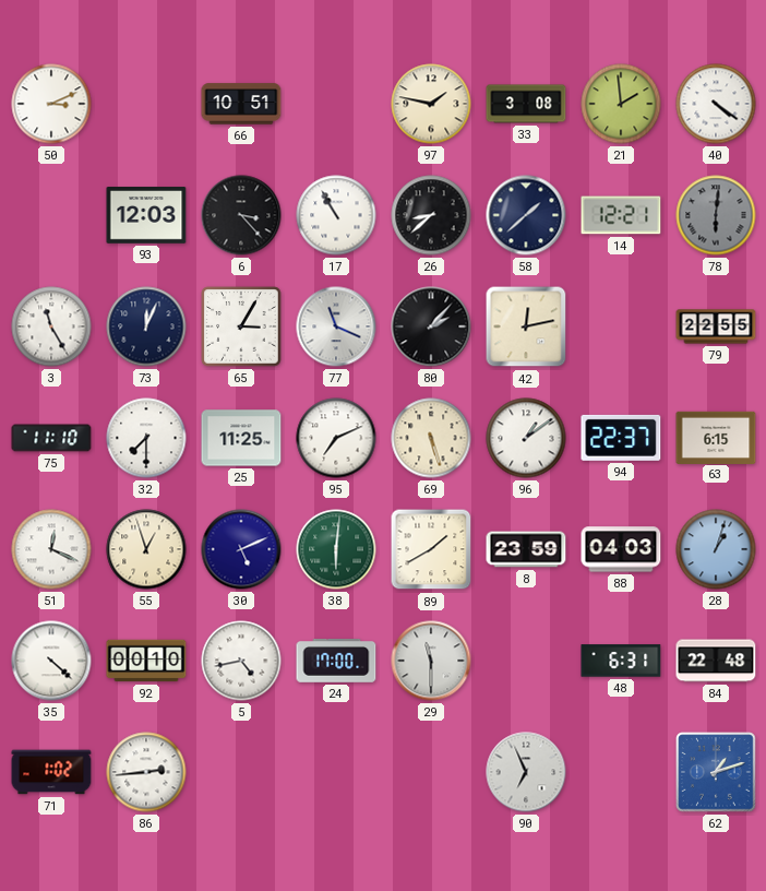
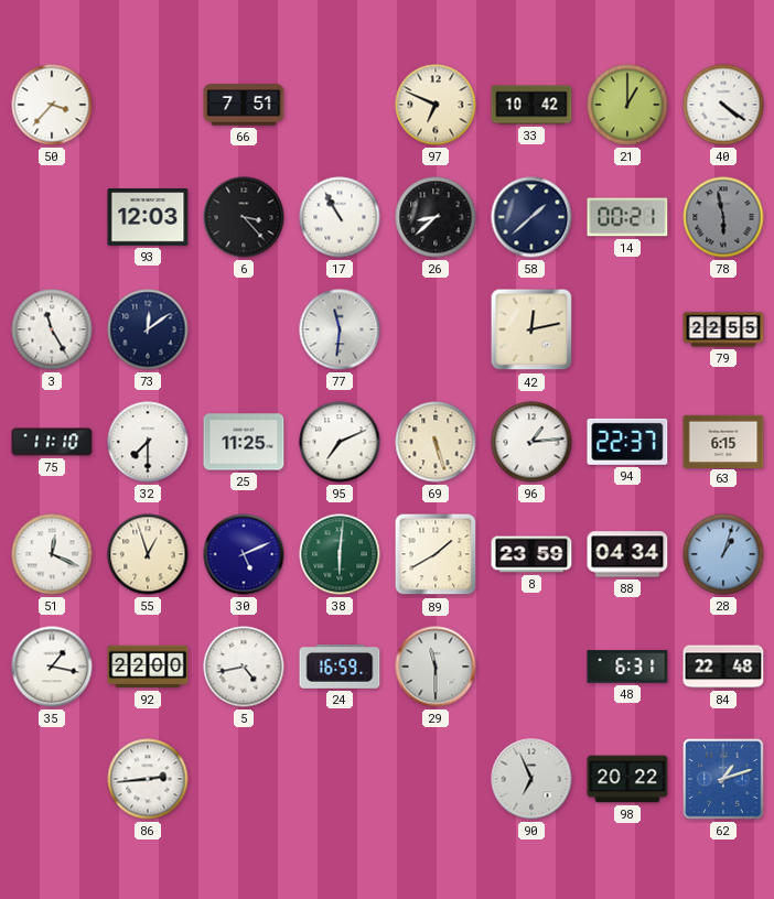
50: 3:11 -> 3:37 (52, 105)
66: 10:51 -> 7:51 (244, 105)
97: 1:47 -> 6:49 (436, 105)
33: 3:08 -> 10:42 (531, 105)
21: 1:59 -> 1:00 (627, 105)
14: 12:21 -> 00:21 (627, 217)
78: 6:01 -> 5:58 (723, 217)
73: 12:04 -> 12:09 (148, 329)
65: 3:05 -> none (241, 326)
77: 11:19 -> 11:31 (340, 329)
80: 2:07 -> none (431, 326)
96: 1:09 -> 1:14 (531, 442)
88: 04:03 -> 04:34 (627, 554)
35: 4:22 -> 1:17 (52, 667)
92: 00:10 -> 22:00 (148, 667)
24: 17:00 -> 16:59 (340, 668)
71: 1:02 -> none (51, 772)
98: none -> 20:22 (627, 779)
